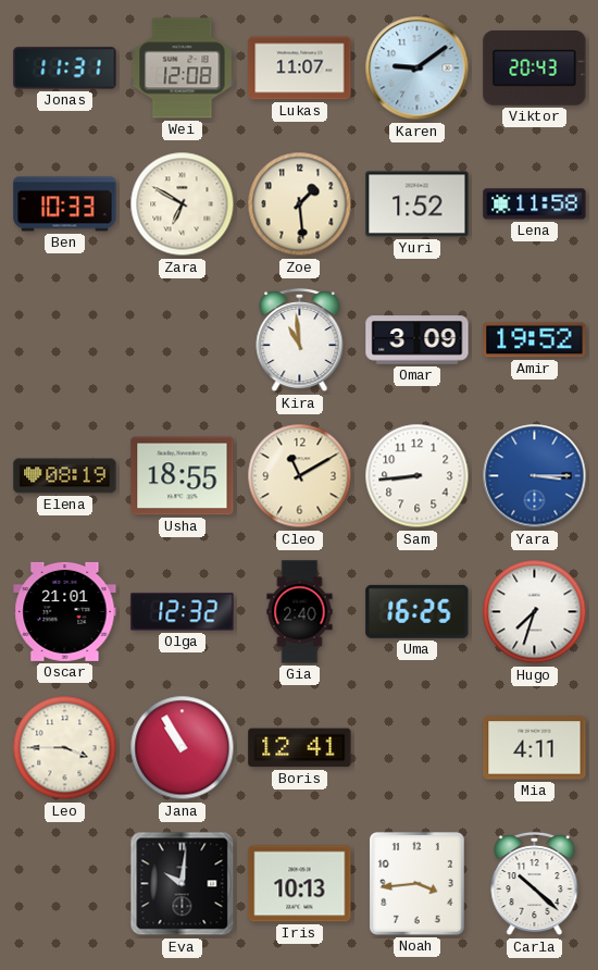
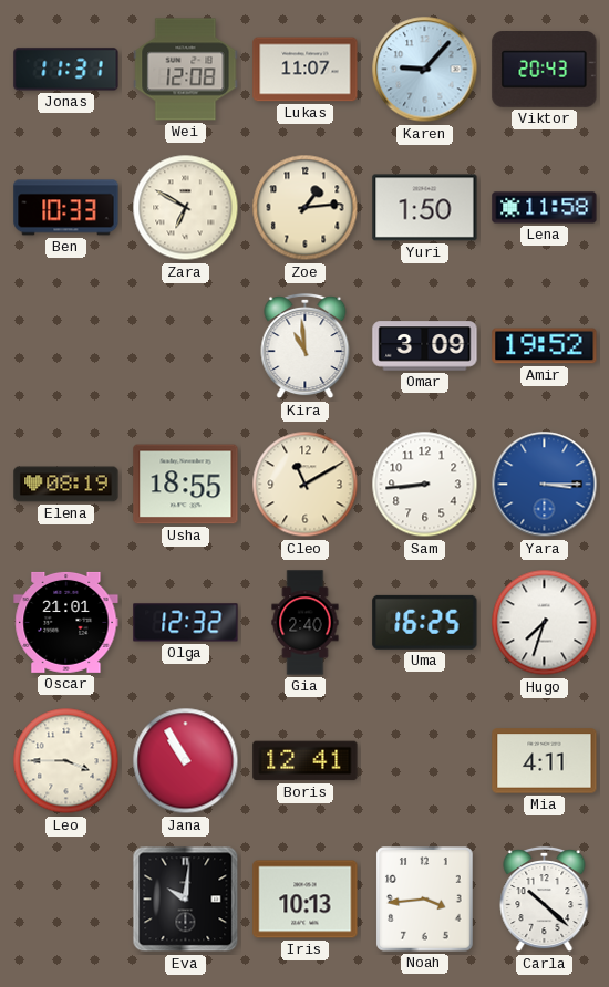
Karen: 9:09 -> 9:07 (425, 70)
Zoe: 1:29 -> 1:14 (306, 208)
Yuri: 1:52 -> 1:50 (425, 208)
